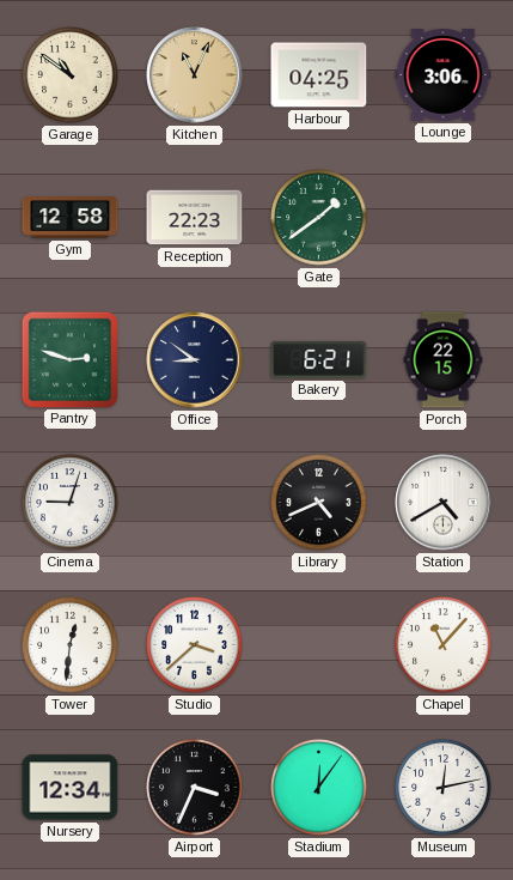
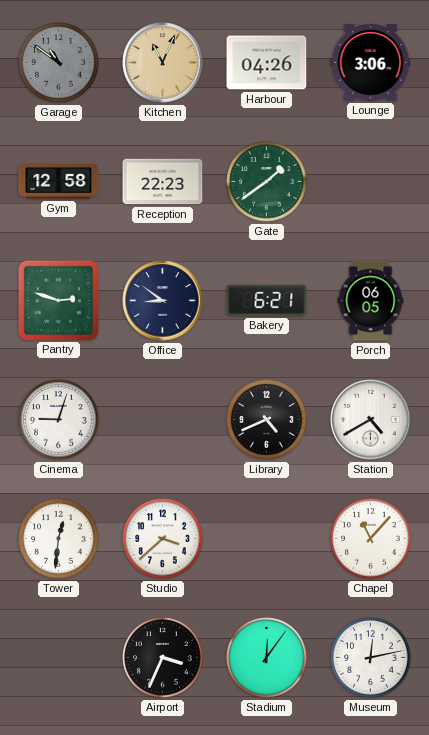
Garage dial: cream -> grey (59, 63)
Harbour: 04:25 -> 04:26 (267, 63)
Porch: 22:15 -> 06:05 (371, 301)
Nursery: 12:34 -> none (71, 788)
